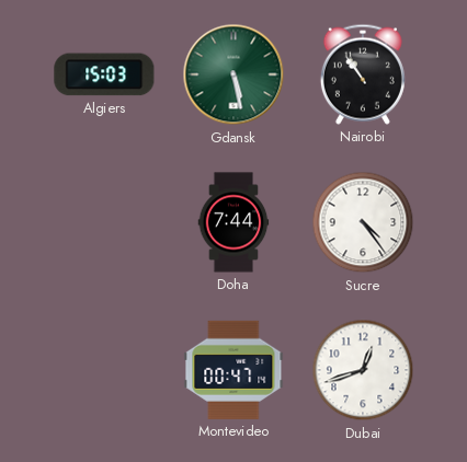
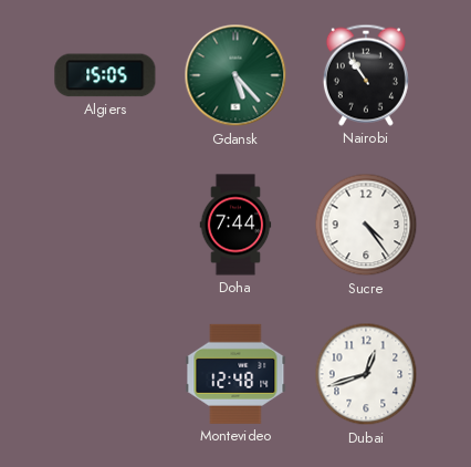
Algiers: 15:03 -> 15:05 (105, 75)
Gdansk: 5:28 -> 5:23 (236, 75)
Montevideo: 00:47 -> 12:48 (236, 374)
